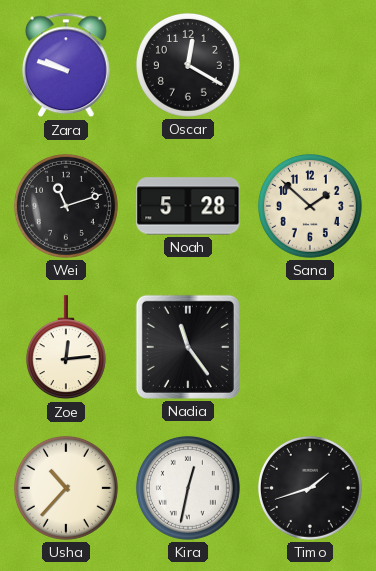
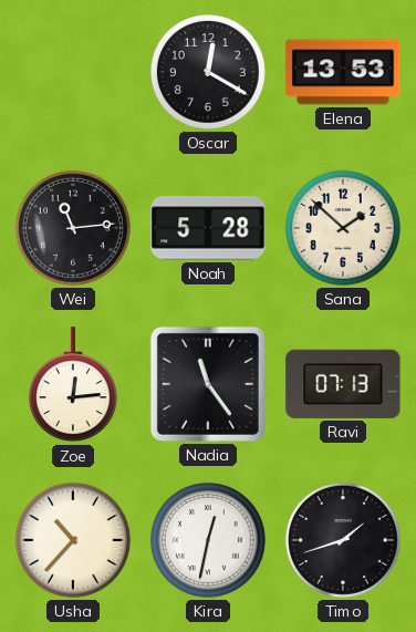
Zara: 9:48 -> none (66, 65)
Elena: none -> 13:53 (343, 72)
Wei: 11:12 -> 11:14 (73, 228)
Ravi: none -> 07:13 (343, 384)
